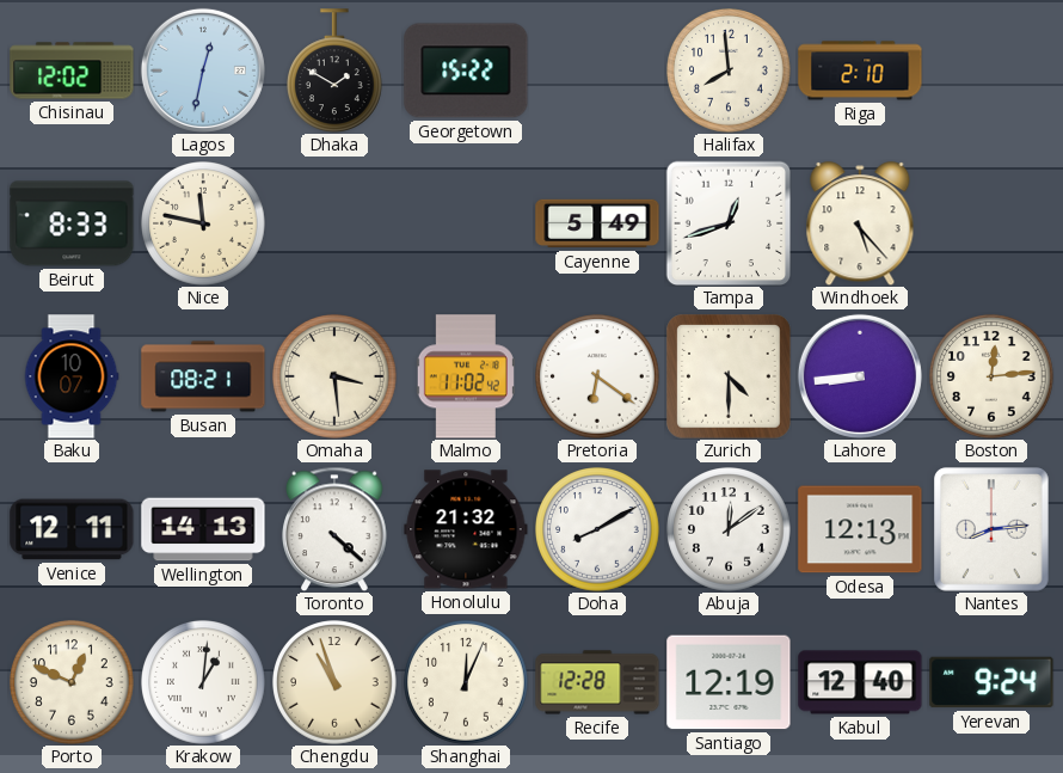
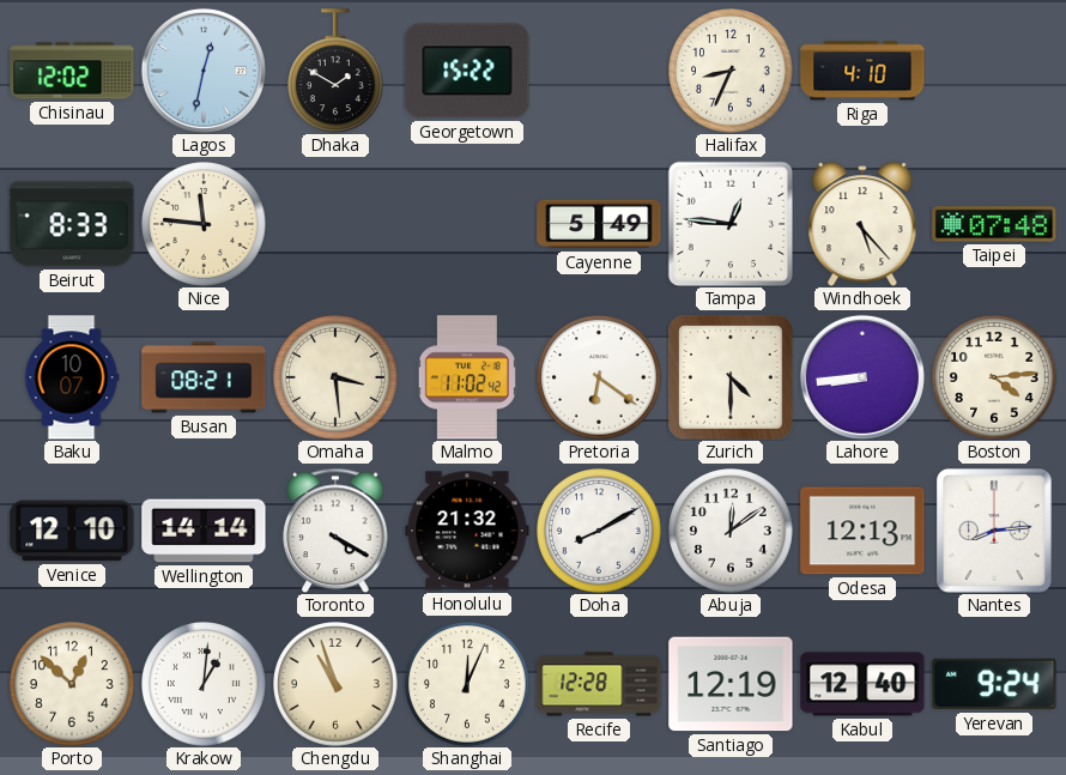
Halifax: 7:59 -> 8:34 (731, 71)
Riga: 2:10 -> 4:10 (862, 71)
Nice: 11:47 -> 11:46 (204, 224)
Tampa: 12:42 -> 12:46 (731, 224)
Taipei: none -> 07:48 (994, 224)
Boston: 12:14 -> 4:14 (994, 377)
Venice: 12:11 -> 12:10 (72, 531)
Wellington: 14:13 -> 14:14 (204, 531)
Toronto: 4:22 -> 4:20 (335, 531)
Porto: 12:49 -> 12:52 (72, 684)
